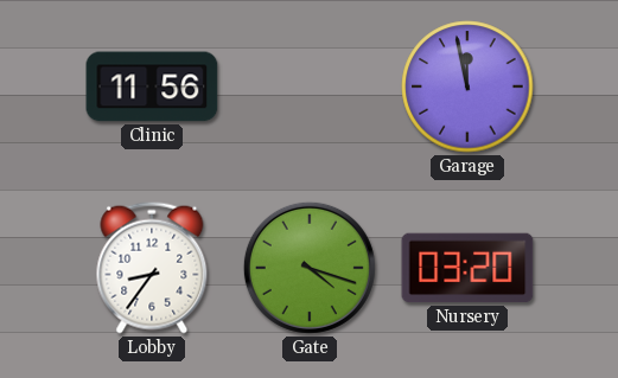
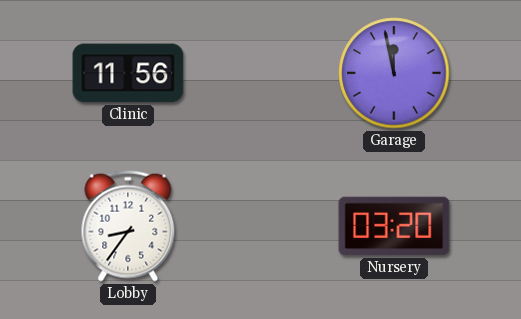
Gate: 4:18 -> none (310, 268)
